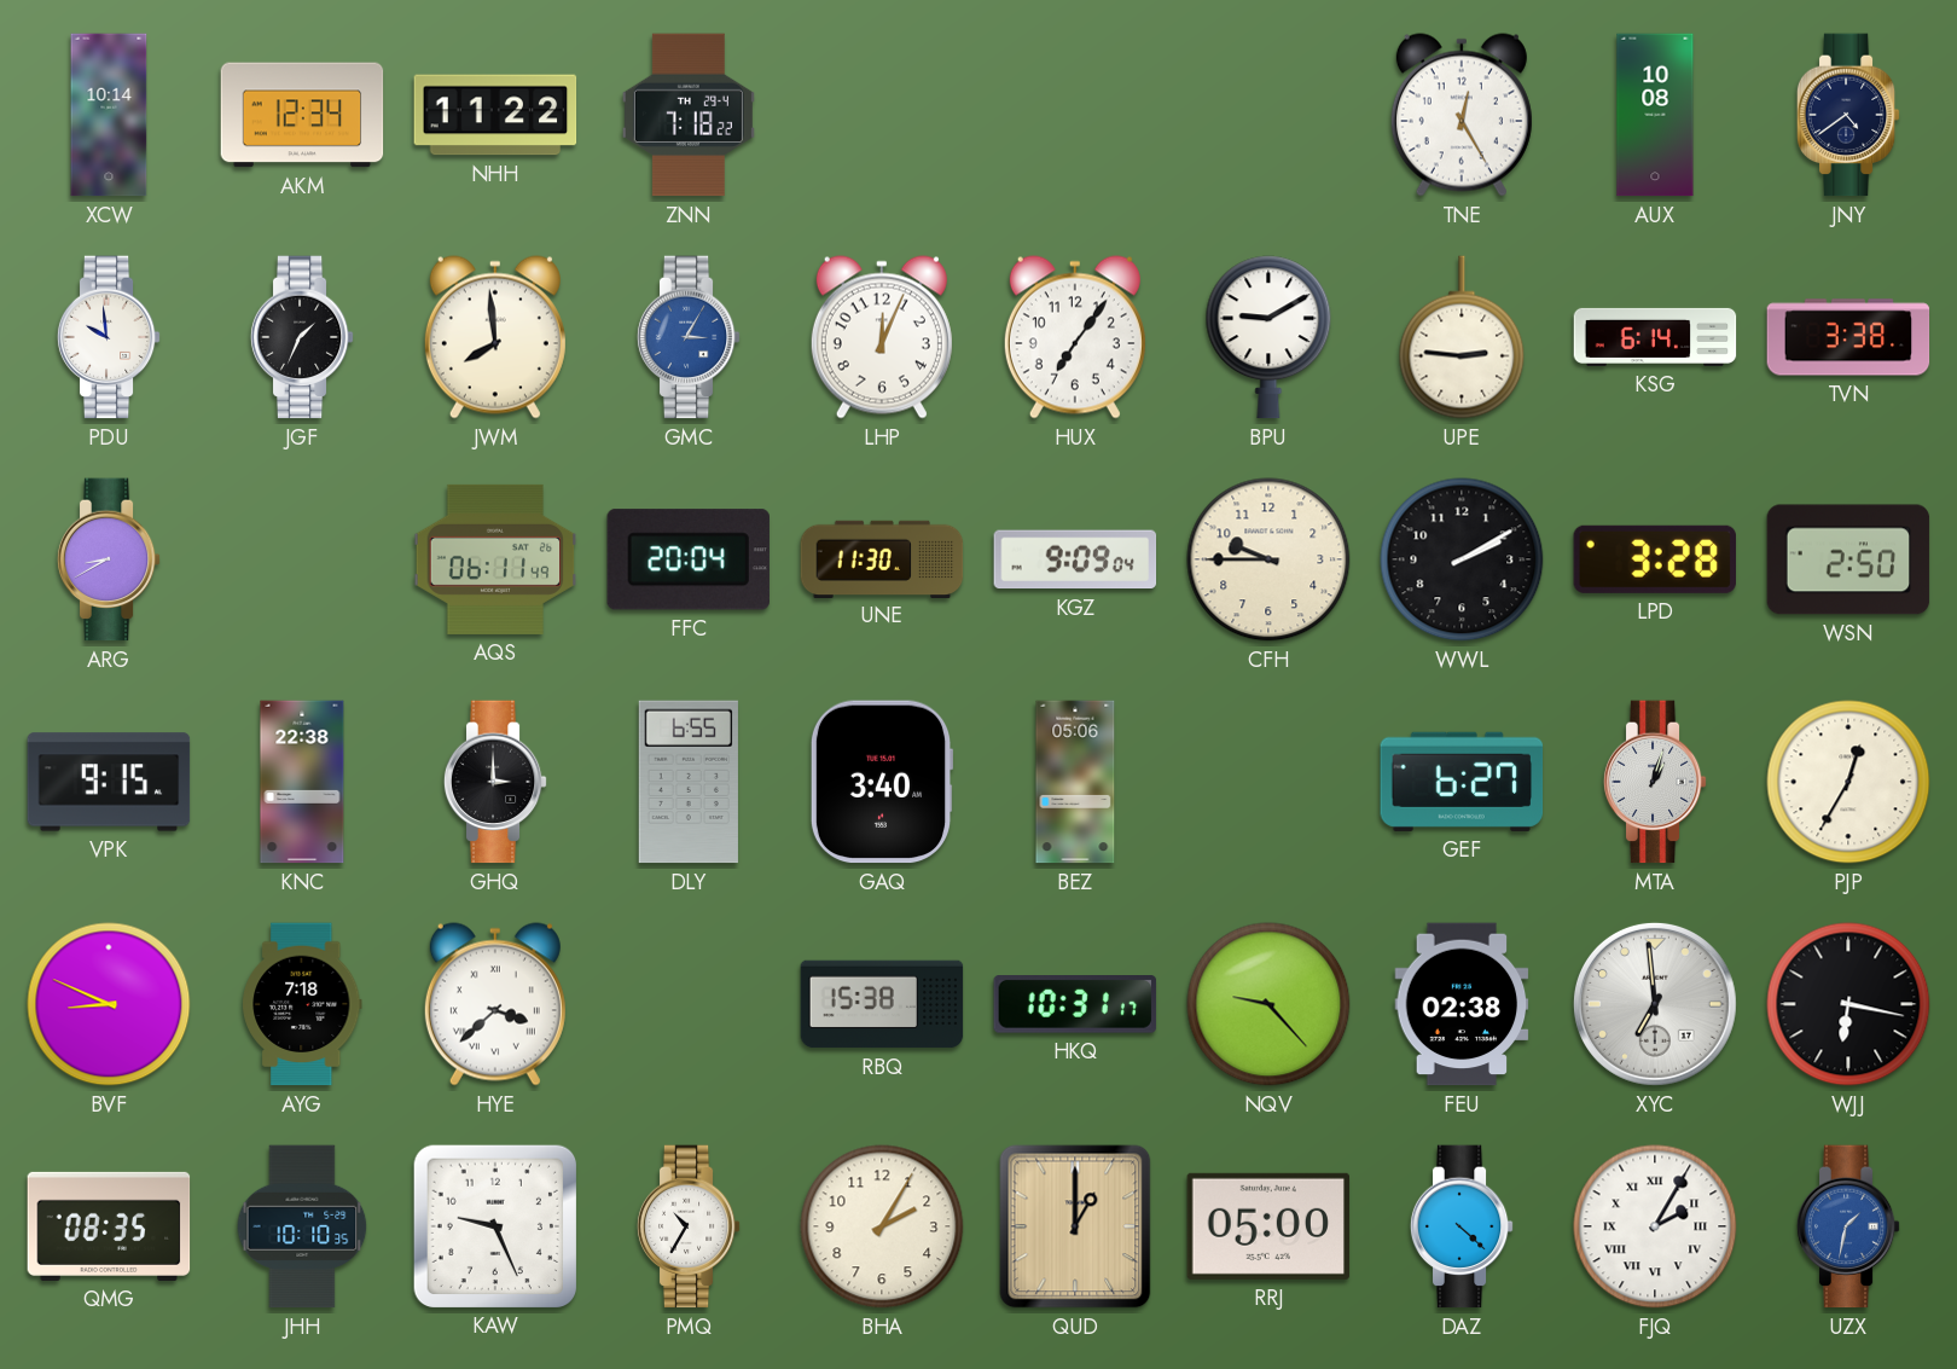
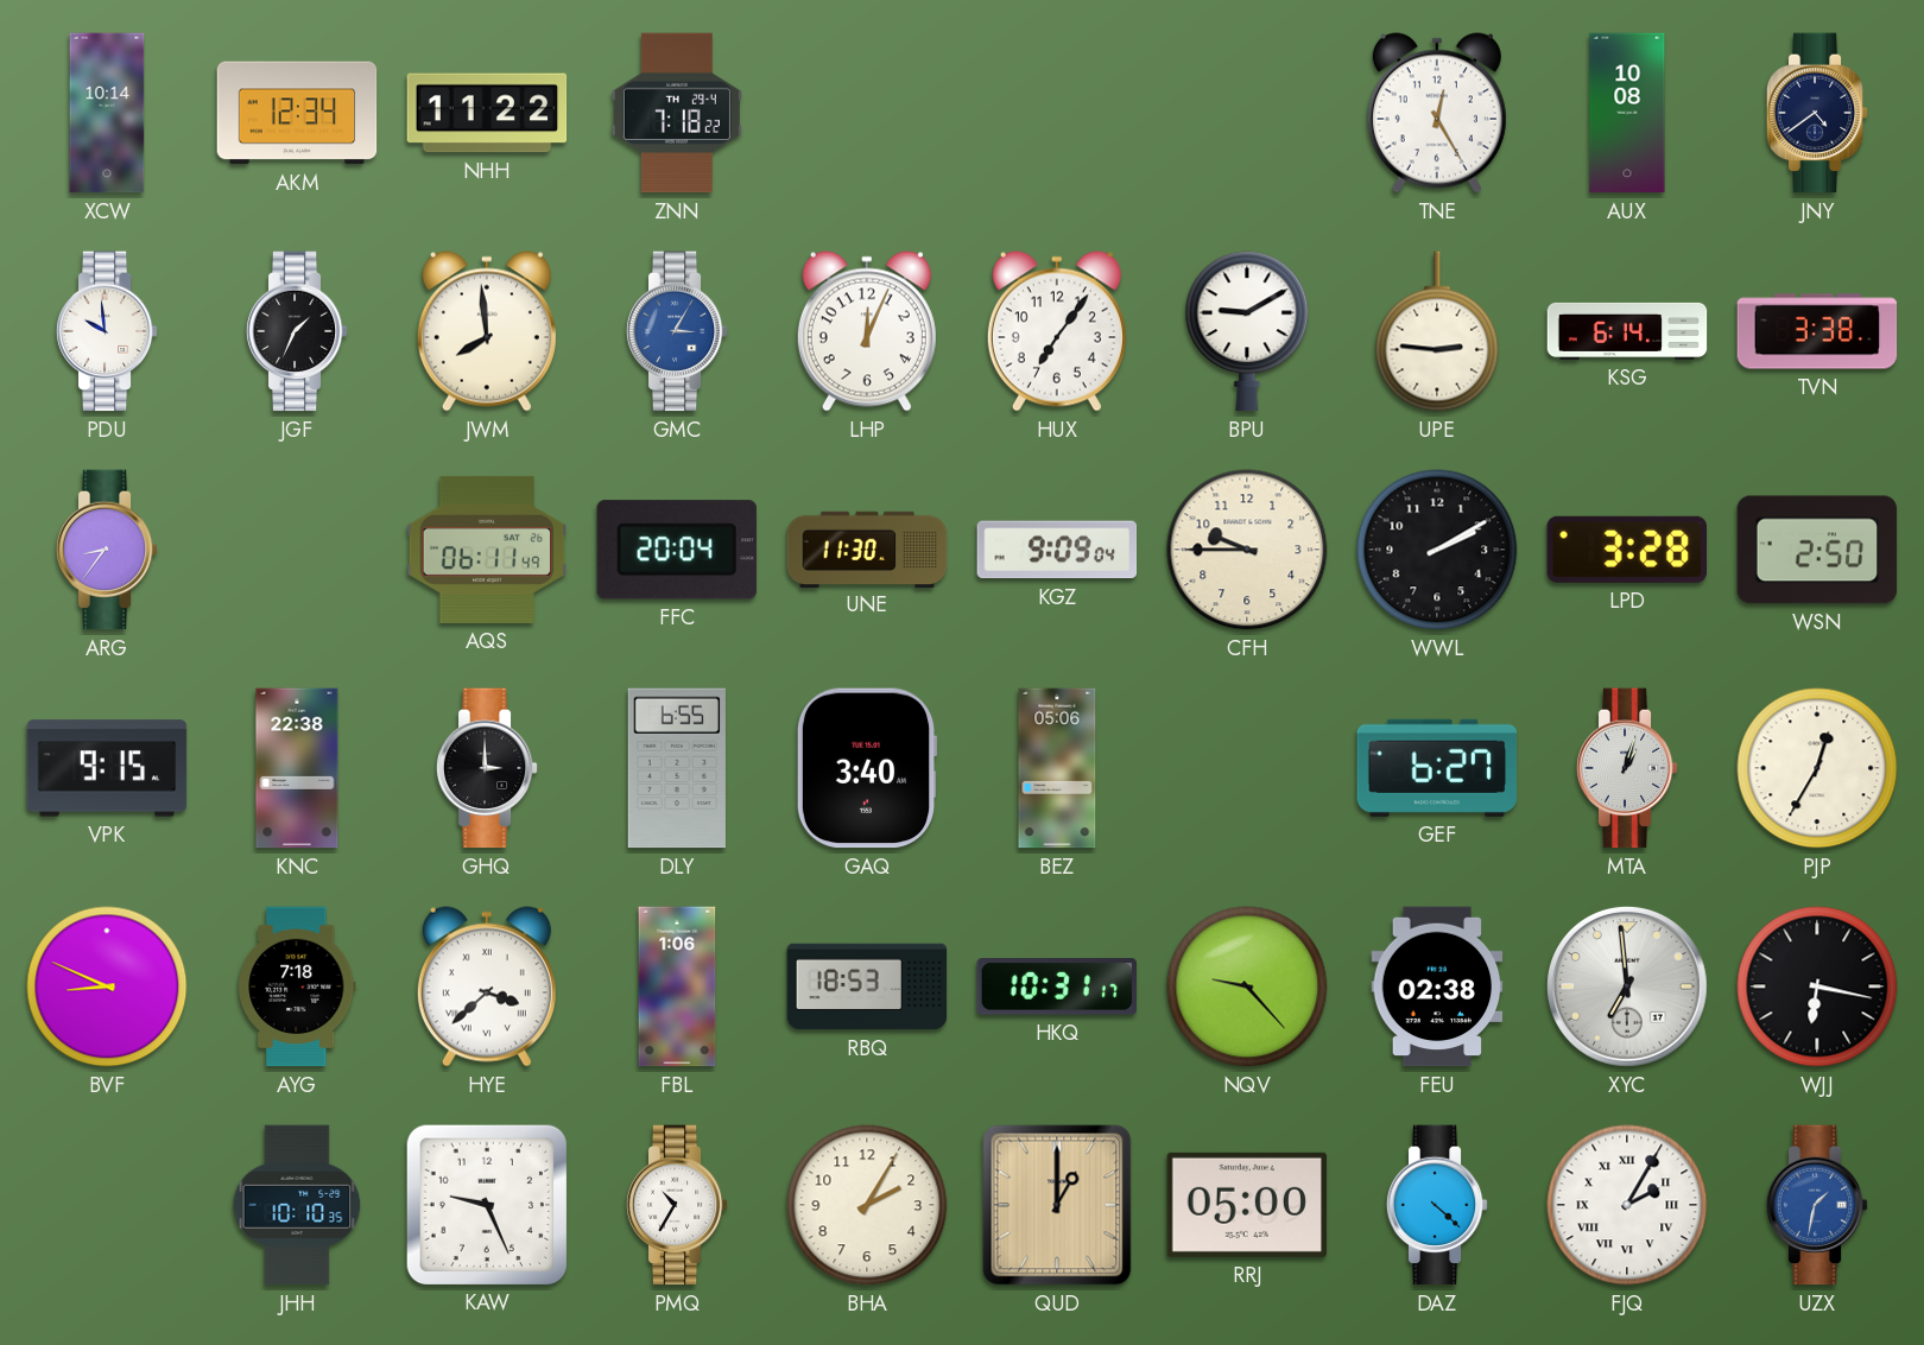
ARG: 8:40 -> 8:36 (107, 550)
FBL: none -> 1:06 (677, 986)
RBQ: 15:38 -> 18:53 (867, 986)
QMG: 08:35 -> none (109, 1226)
